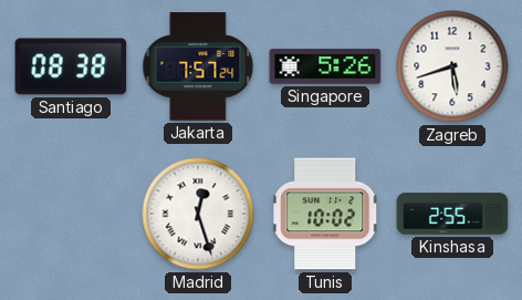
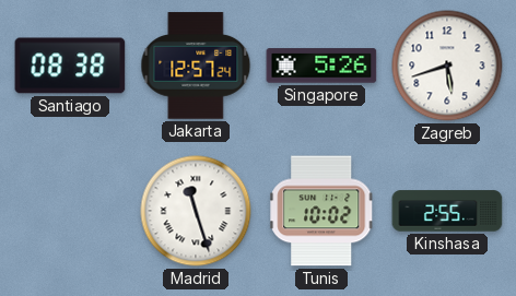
Jakarta: 7:57 -> 12:57 (196, 66)
Madrid: 12:27 -> 11:27 (196, 211)
